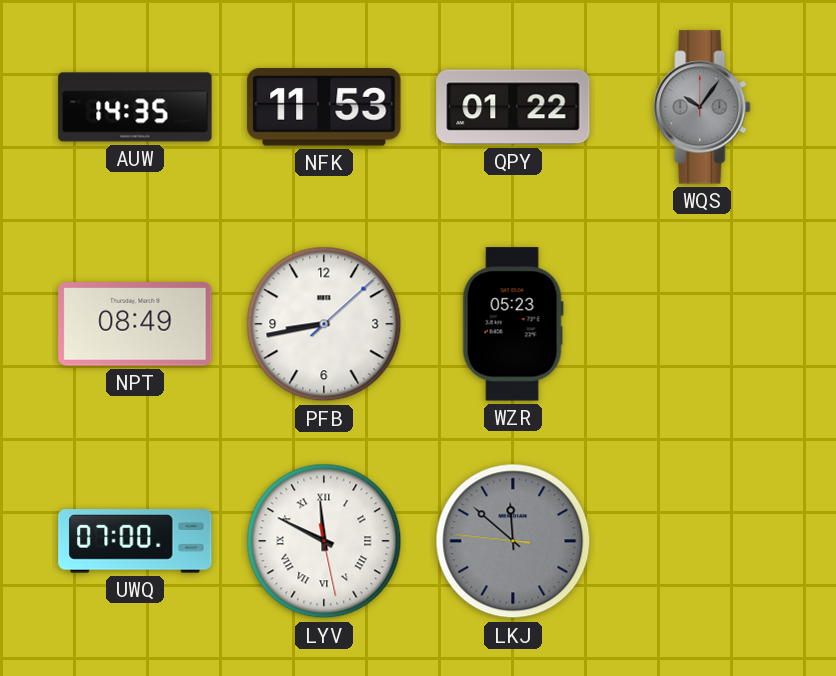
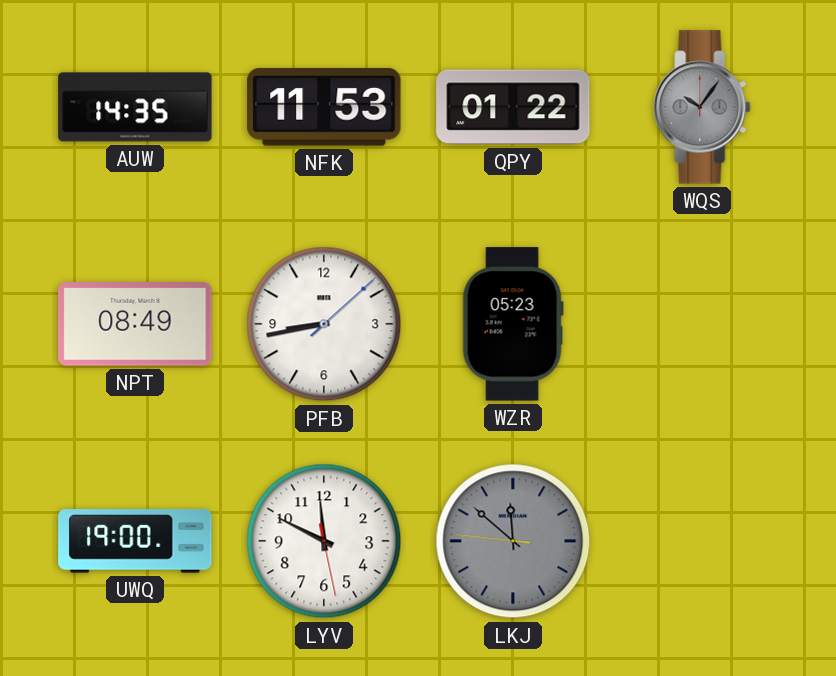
UWQ: 07:00 -> 19:00 (135, 541)
LYV numerals: Roman -> Arabic (324, 541)
